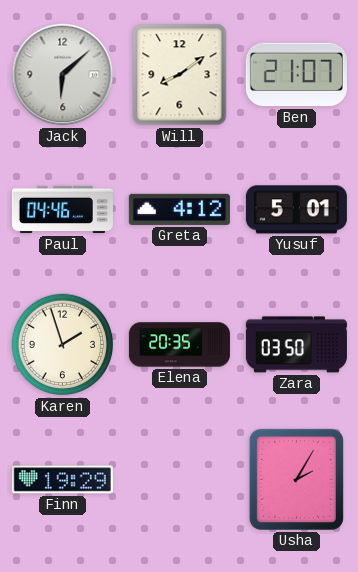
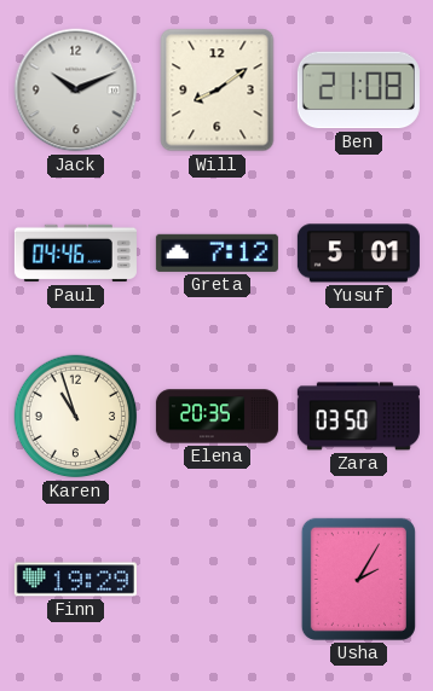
Jack: 6:08 -> 10:11 (76, 91)
Ben: 21:07 -> 21:08 (358, 91)
Greta: 4:12 -> 7:12 (217, 252)
Karen: 1:57 -> 10:57 (76, 417)
